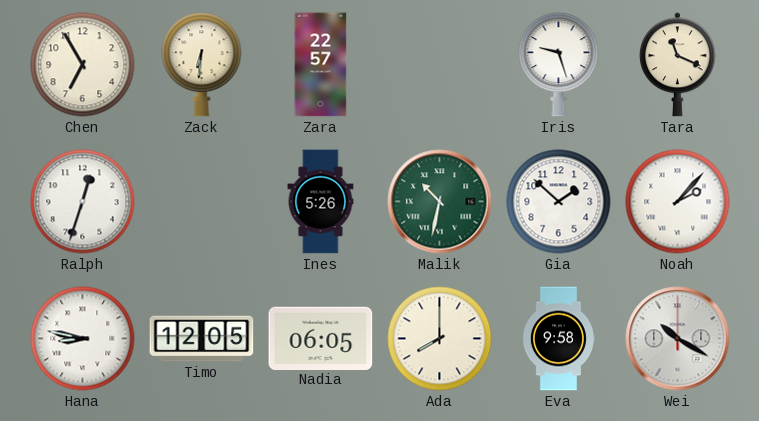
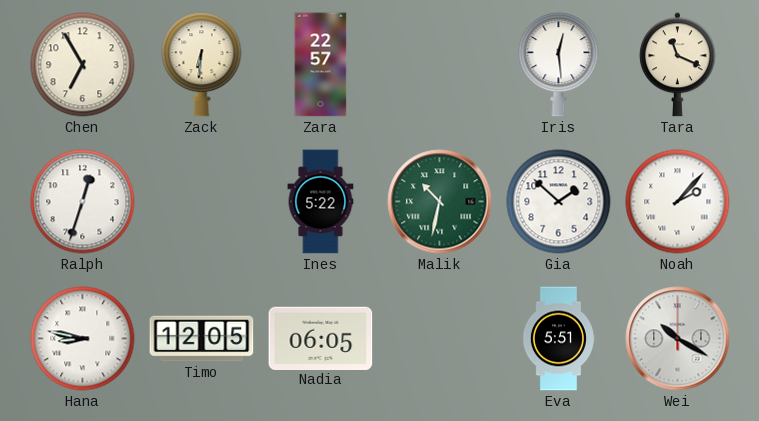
Iris: 9:27 -> 12:29 (559, 65)
Ines: 5:26 -> 5:22 (321, 202)
Ada: 8:00 -> none (440, 339)
Eva: 9:58 -> 5:51 (558, 339)
